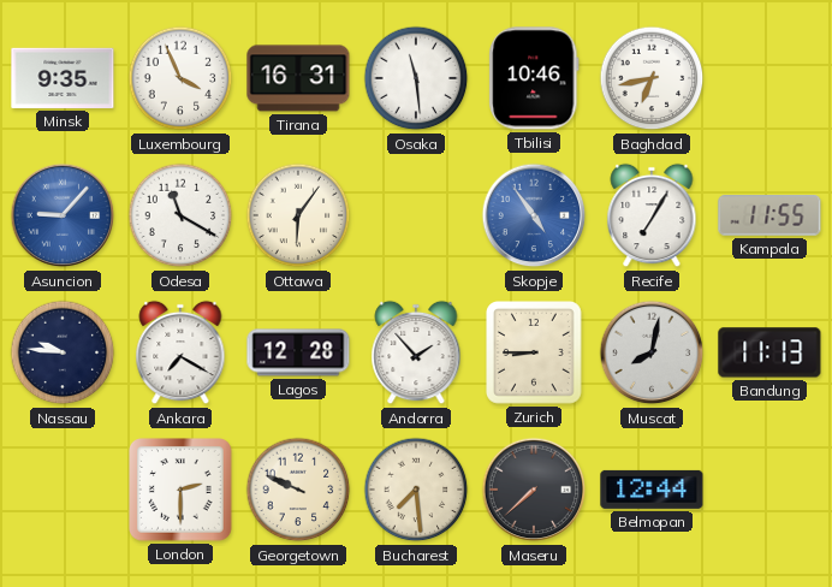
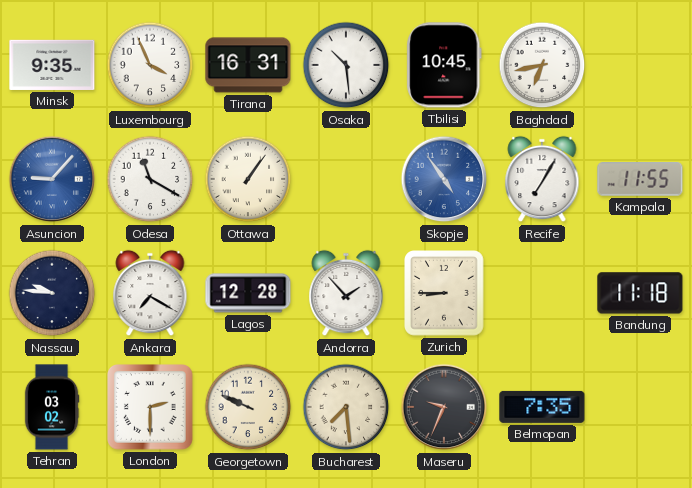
Osaka: 11:29 -> 10:29 (346, 65)
Tbilisi: 10:46 -> 10:45 (444, 65)
Ottawa: 6:06 -> 1:06 (248, 179)
Muscat: 8:02 -> none (652, 352)
Bandung: 11:13 -> 11:18 (640, 293)
Tehran: none -> 03:02 (52, 407)
Maseru: 7:38 -> 9:34 (444, 407)
Belmopan: 12:44 -> 7:35 (542, 407)
